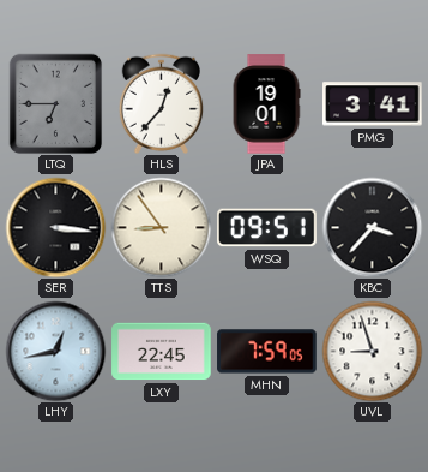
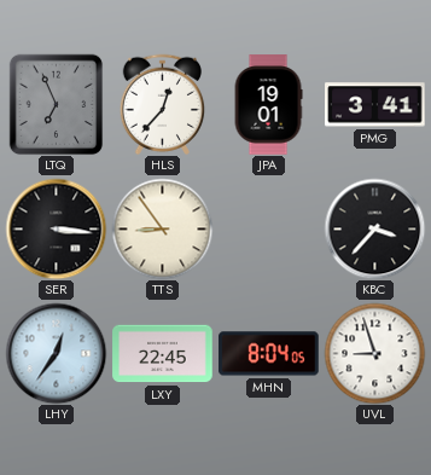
LTQ: 6:45 -> 6:56 (57, 104)
WSQ: 09:51 -> none (267, 228)
LHY: 12:43 -> 12:36 (56, 353)
MHN: 7:59 -> 8:04 (269, 354)
